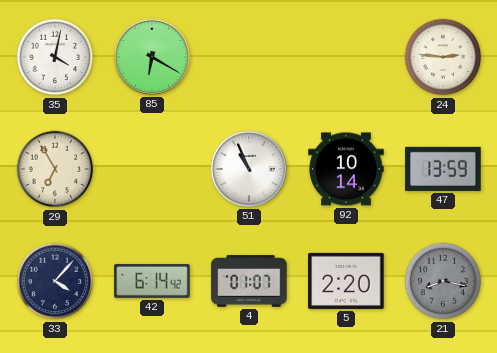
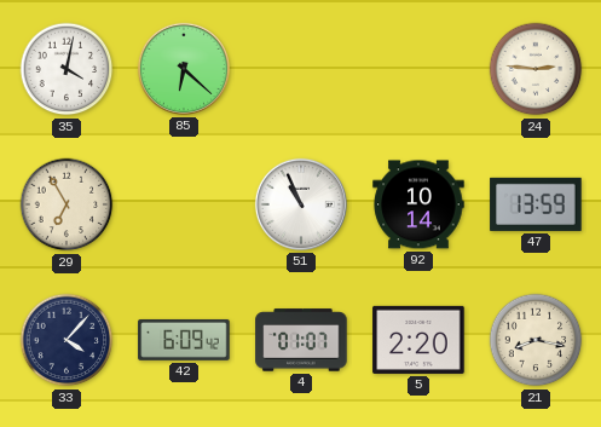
85: 6:20 -> 6:22 (184, 69)
42: 6:14 -> 6:09 (184, 340)
21 dial: grey -> cream (536, 340)
